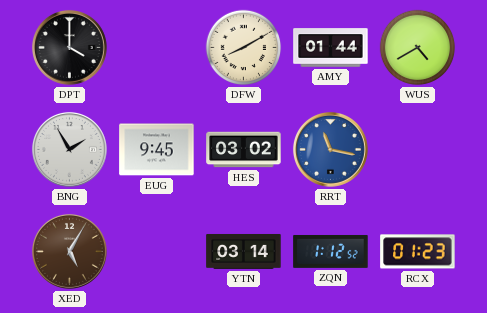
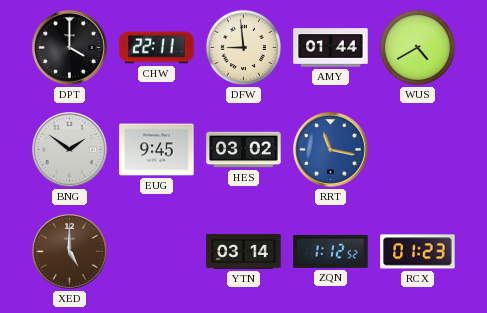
CHW: none -> 22:11 (157, 48)
DFW: 8:10 -> 8:59 (244, 48)
BNG: 1:55 -> 1:51 (69, 149)
XED: 5:05 -> 5:00 (69, 251)
